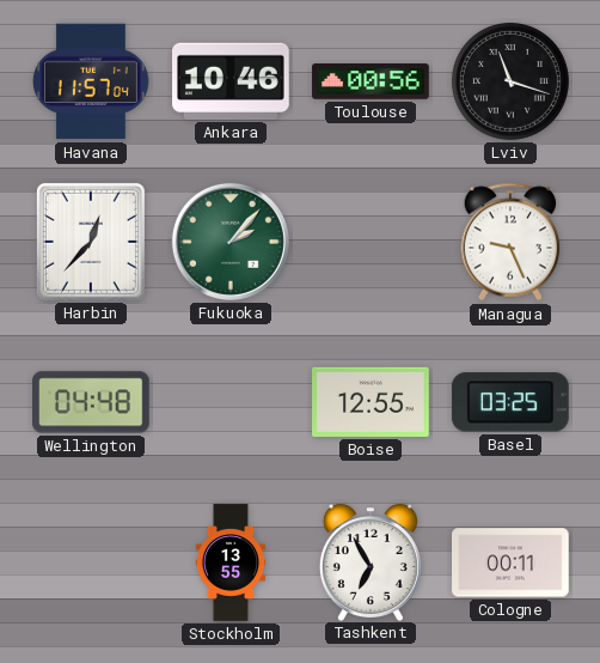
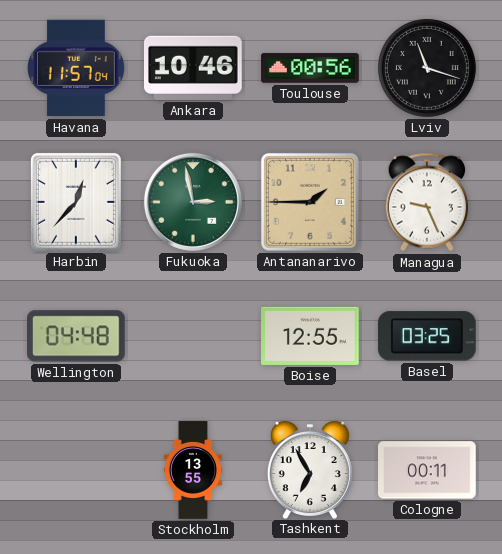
Fukuoka: 2:07 -> 2:58 (193, 202)
Antananarivo: none -> 1:45 (310, 202)
